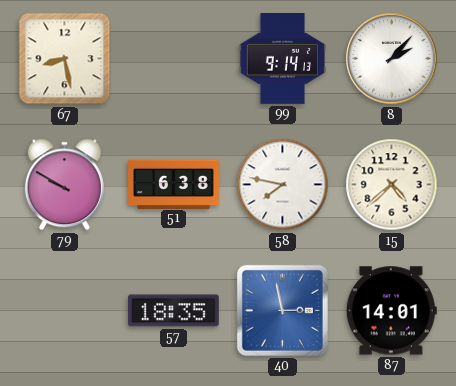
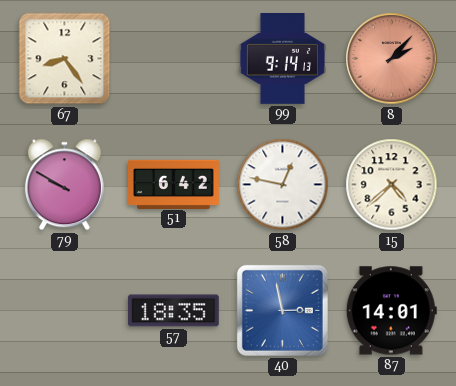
67: 8:28 -> 8:24 (65, 59)
8 dial: white -> salmon (392, 59)
51: 6:38 -> 6:42 (174, 184)
58: 7:47 -> 12:47 (283, 185)
